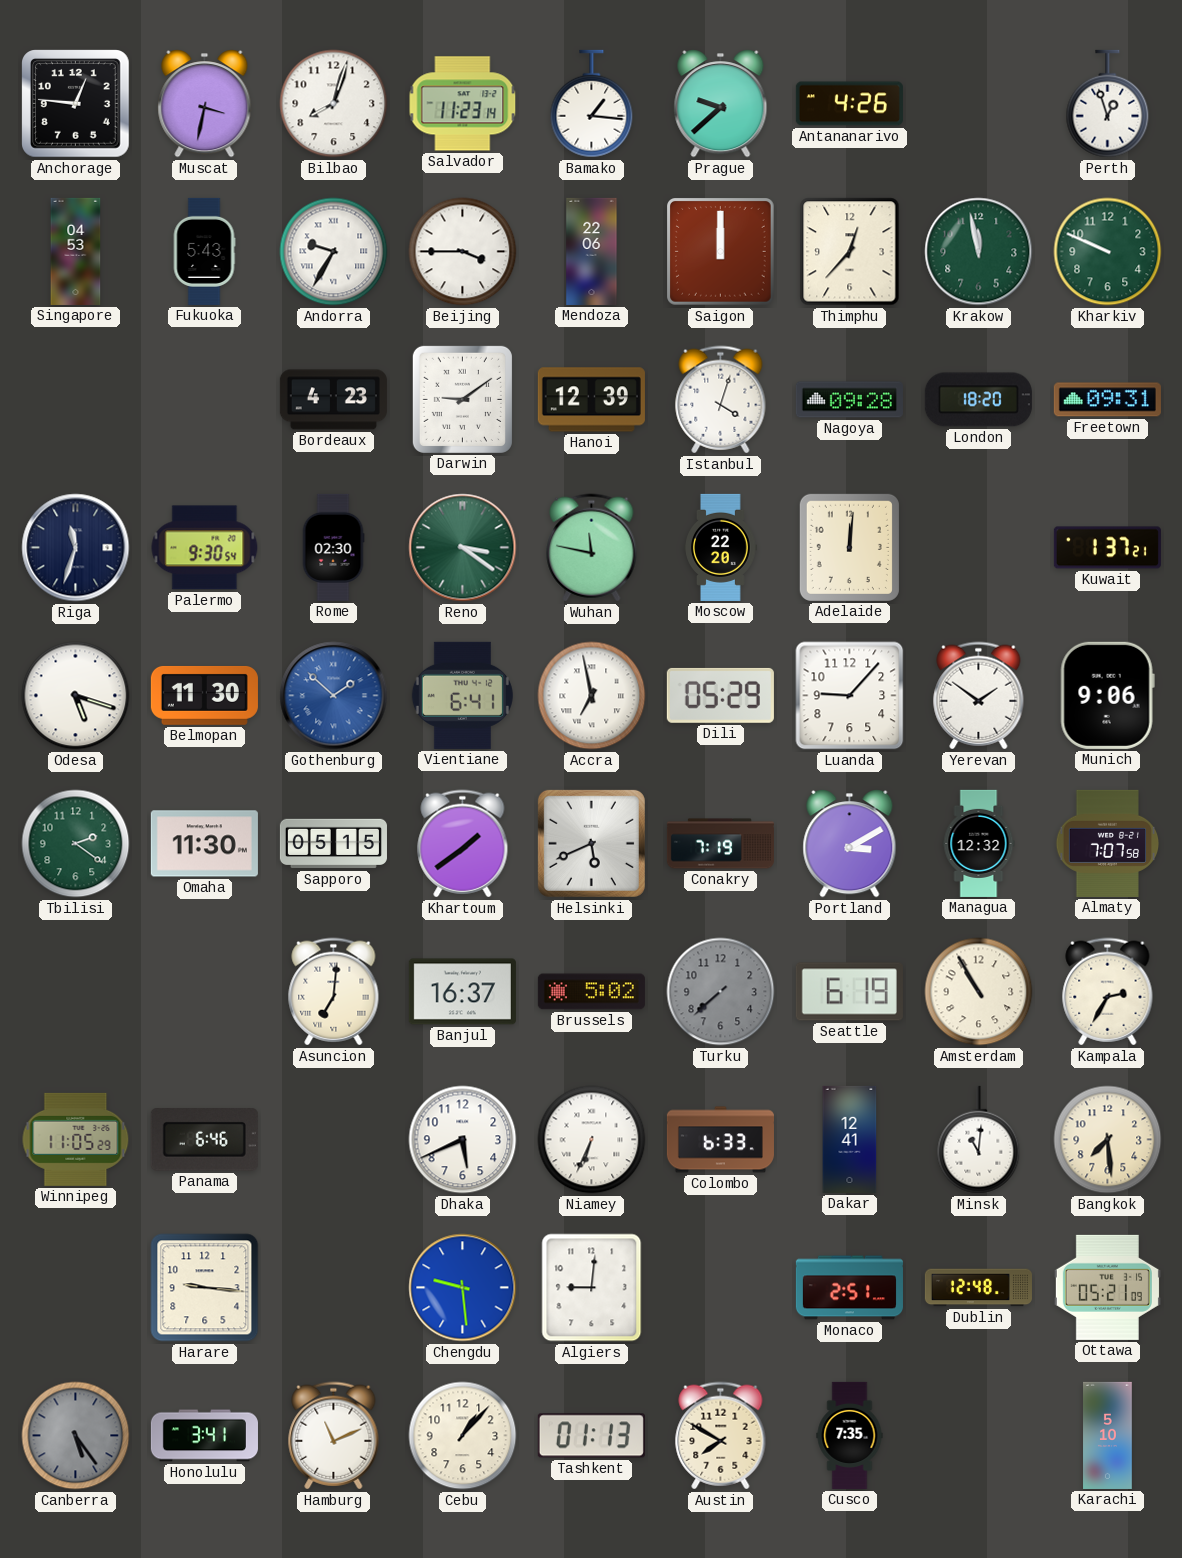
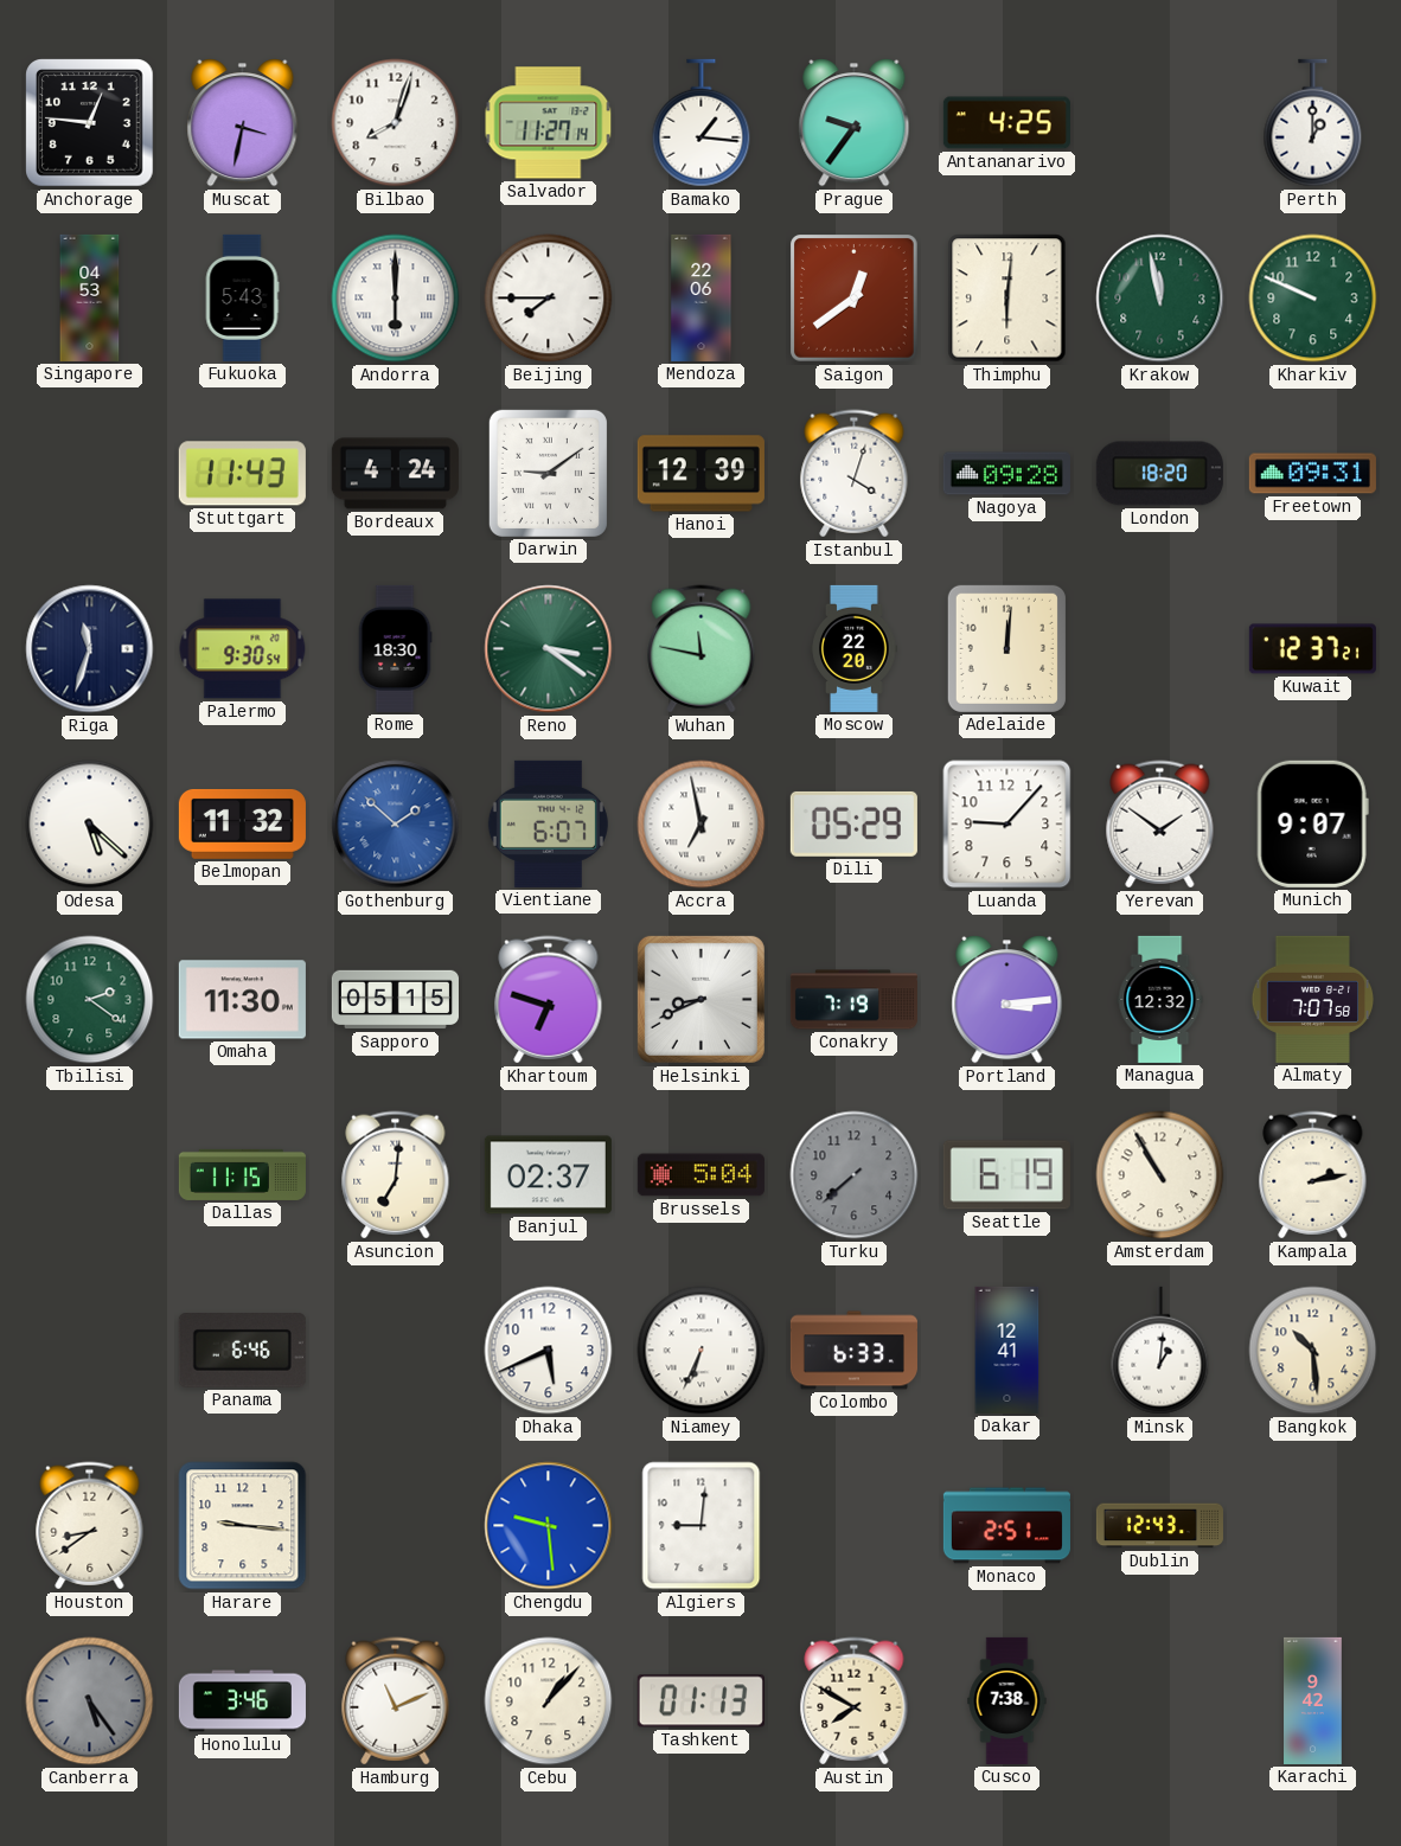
Salvador: 11:23 -> 11:27 (549, 123)
Prague: 9:38 -> 9:36 (855, 123)
Antananarivo: 4:26 -> 4:25 (1006, 123)
Perth: 12:57 -> 1:00 (1313, 123)
Andorra: 9:35 -> 6:00 (396, 299)
Beijing: 3:45 -> 7:45 (549, 299)
Saigon: 12:00 -> 12:39 (855, 299)
Thimphu: 12:37 -> 6:01 (1007, 299)
Stuttgart: none -> 11:43 (242, 474)
Bordeaux: 4:23 -> 4:24 (395, 474)
Rome: 02:30 -> 18:30 (395, 648)
Kuwait: 1:37 -> 12:37 (1312, 649)
Odesa: 5:18 -> 5:22 (90, 825)
Belmopan: 11:30 -> 11:32 (242, 823)
Vientiane: 6:41 -> 6:07 (548, 823)
Munich: 9:06 -> 9:07 (1312, 823)
Khartoum: 1:39 -> 6:48 (549, 1000)
Helsinki: 5:41 -> 8:41 (700, 999)
Portland: 3:10 -> 3:14 (1007, 1000)
Dallas: none -> 11:15 (242, 1174)
Banjul: 16:37 -> 02:37 (548, 1175)
Brussels: 5:02 -> 5:04 (700, 1175)
Kampala: 2:35 -> 2:13 (1313, 1175)
Winnipeg: 11:05 -> none (76, 1139)
Minsk: 11:01 -> 1:01 (1160, 1351)
Bangkok: 7:29 -> 10:29 (1313, 1351)
Houston: none -> 8:39 (90, 1526)
Dublin: 12:48 -> 12:43 (1159, 1526)
Ottawa: 05:21 -> none (1107, 1287)
Honolulu: 3:41 -> 3:46 (242, 1701)
Cusco: 7:35 -> 7:38 (1007, 1700)
Karachi: 5:10 -> 9:42 (1313, 1700)
